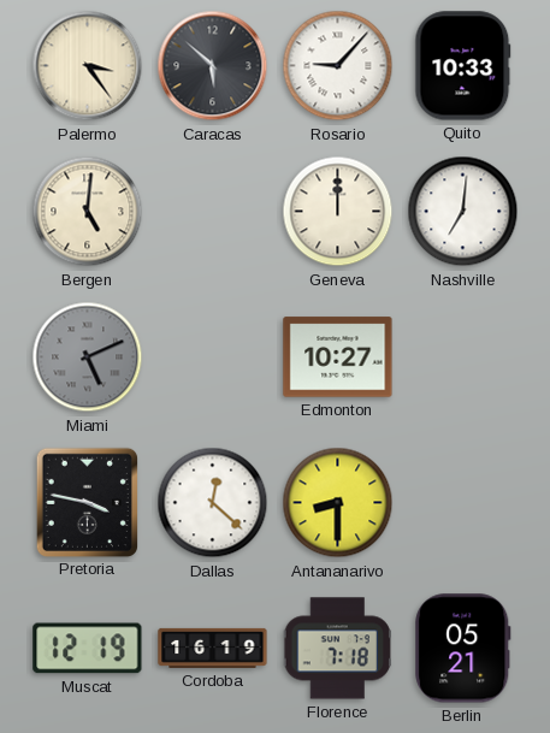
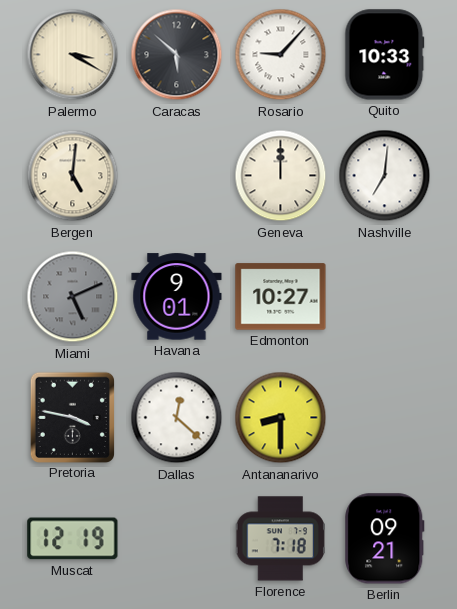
Palermo: 3:24 -> 3:20 (73, 55)
Havana: none -> 9:01 (177, 297)
Cordoba: 16:19 -> none (213, 648)
Berlin: 05:21 -> 09:21 (385, 539)
